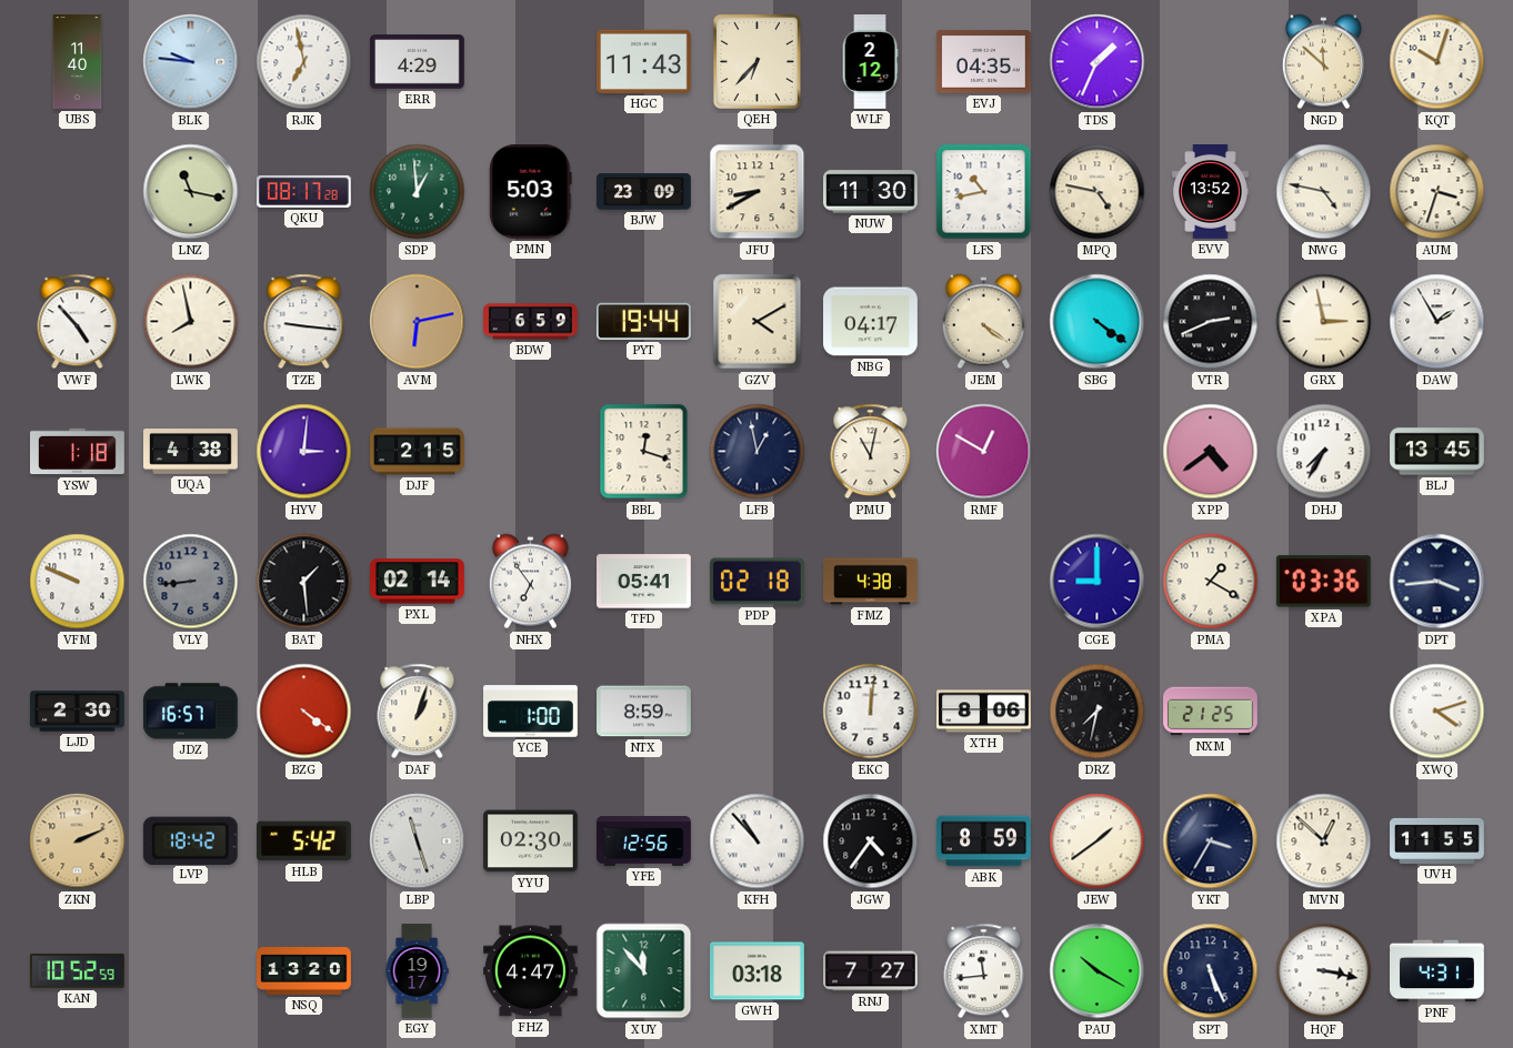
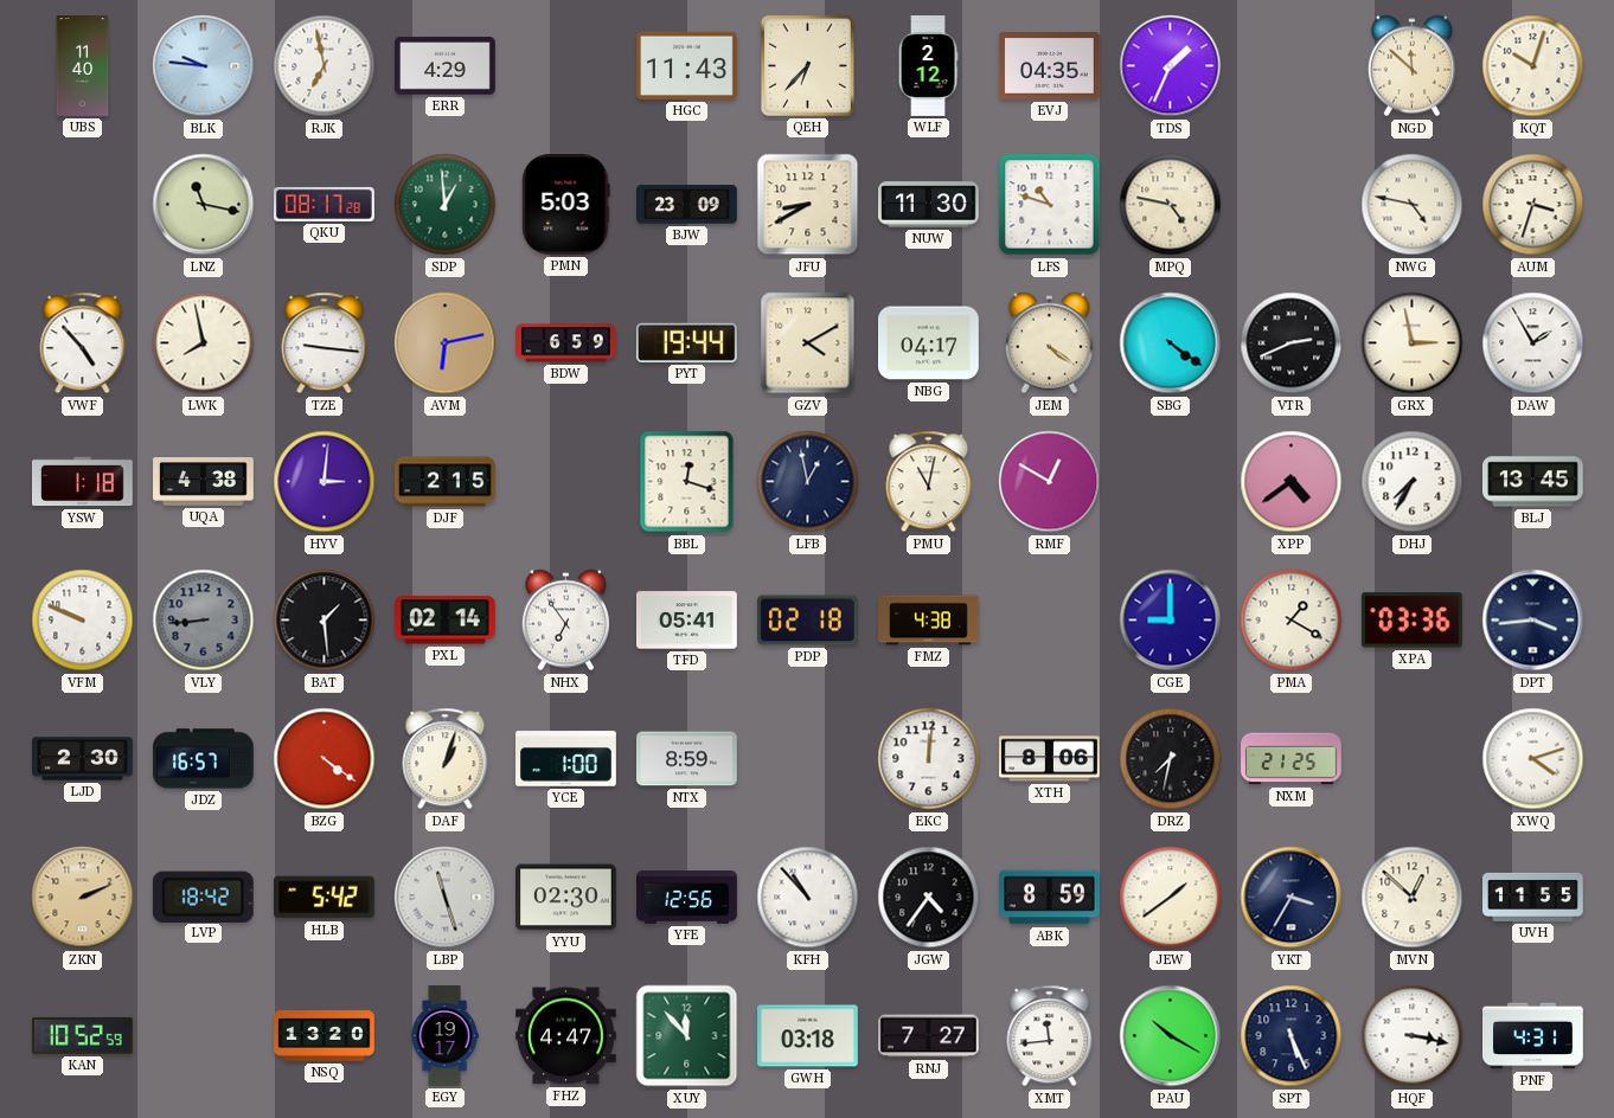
LFS: 10:43 -> 10:48 (1050, 205)
EVV: 13:52 -> none (1211, 192)
